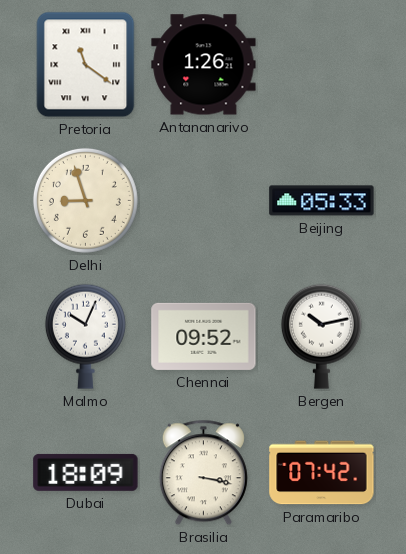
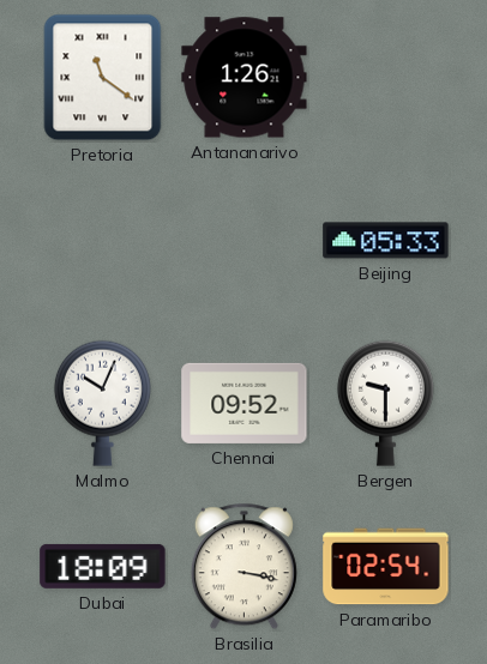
Delhi: 8:57 -> none (85, 200)
Bergen: 10:13 -> 9:30 (385, 403)
Paramaribo: 07:42 -> 02:54 (386, 567)
